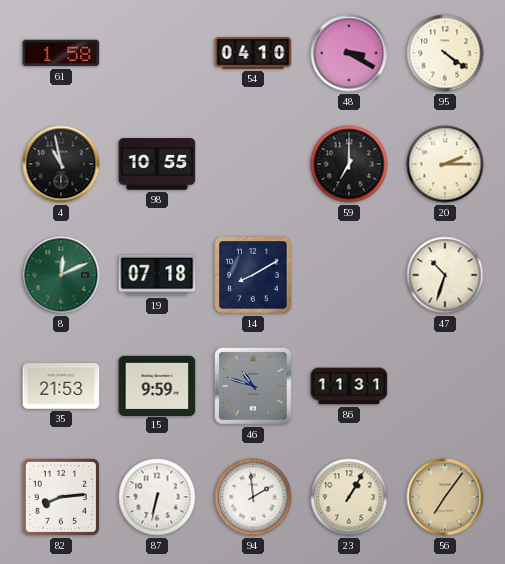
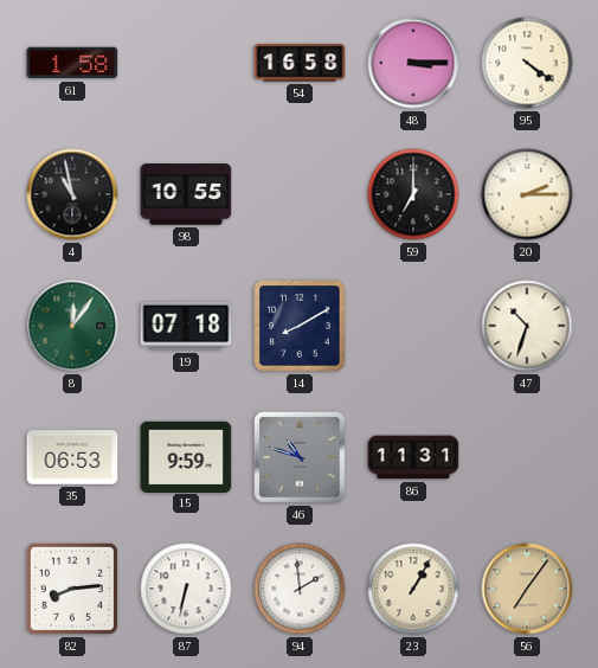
54: 04:10 -> 16:58 (300, 63)
48: 3:20 -> 3:15 (413, 63)
8: 12:11 -> 12:06 (72, 326)
35: 21:53 -> 06:53 (72, 457)
